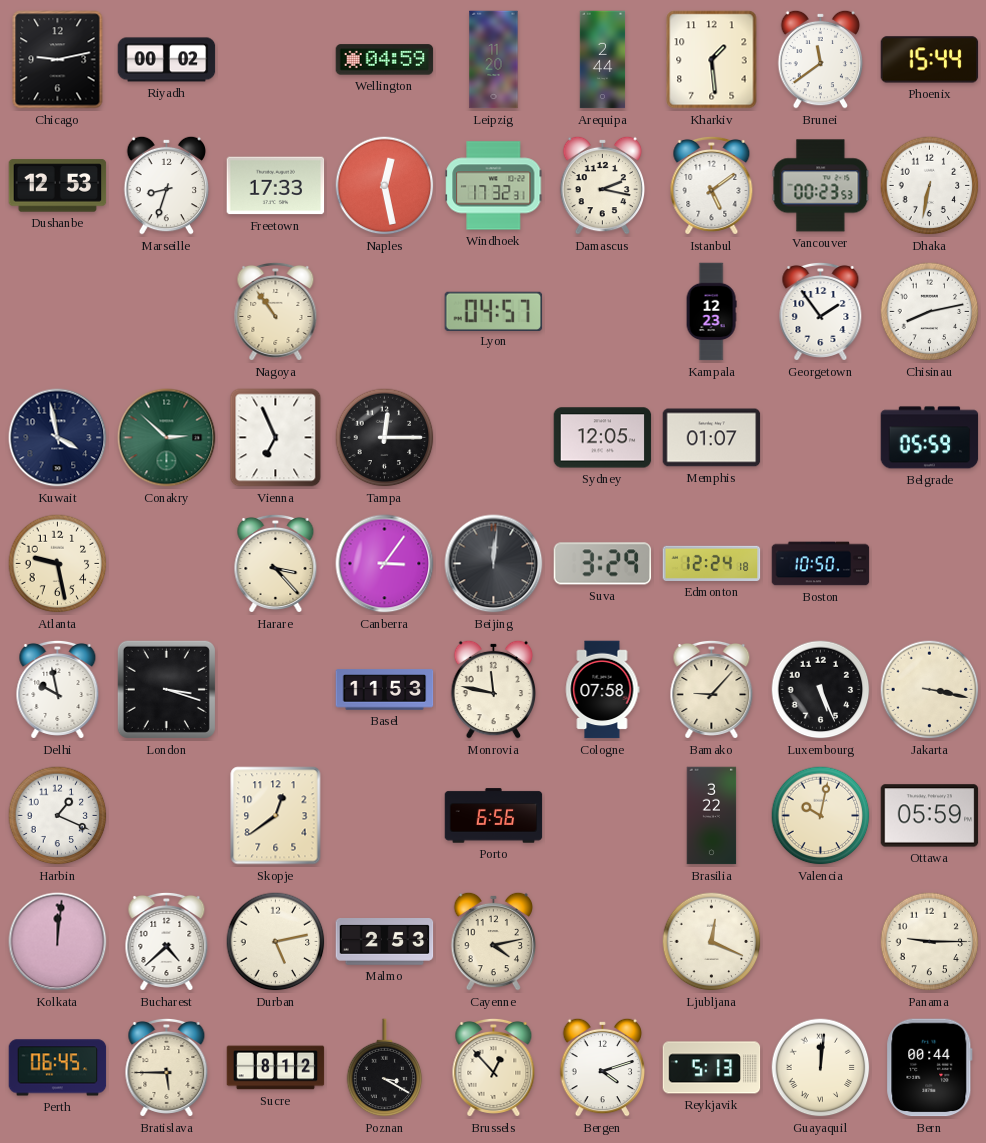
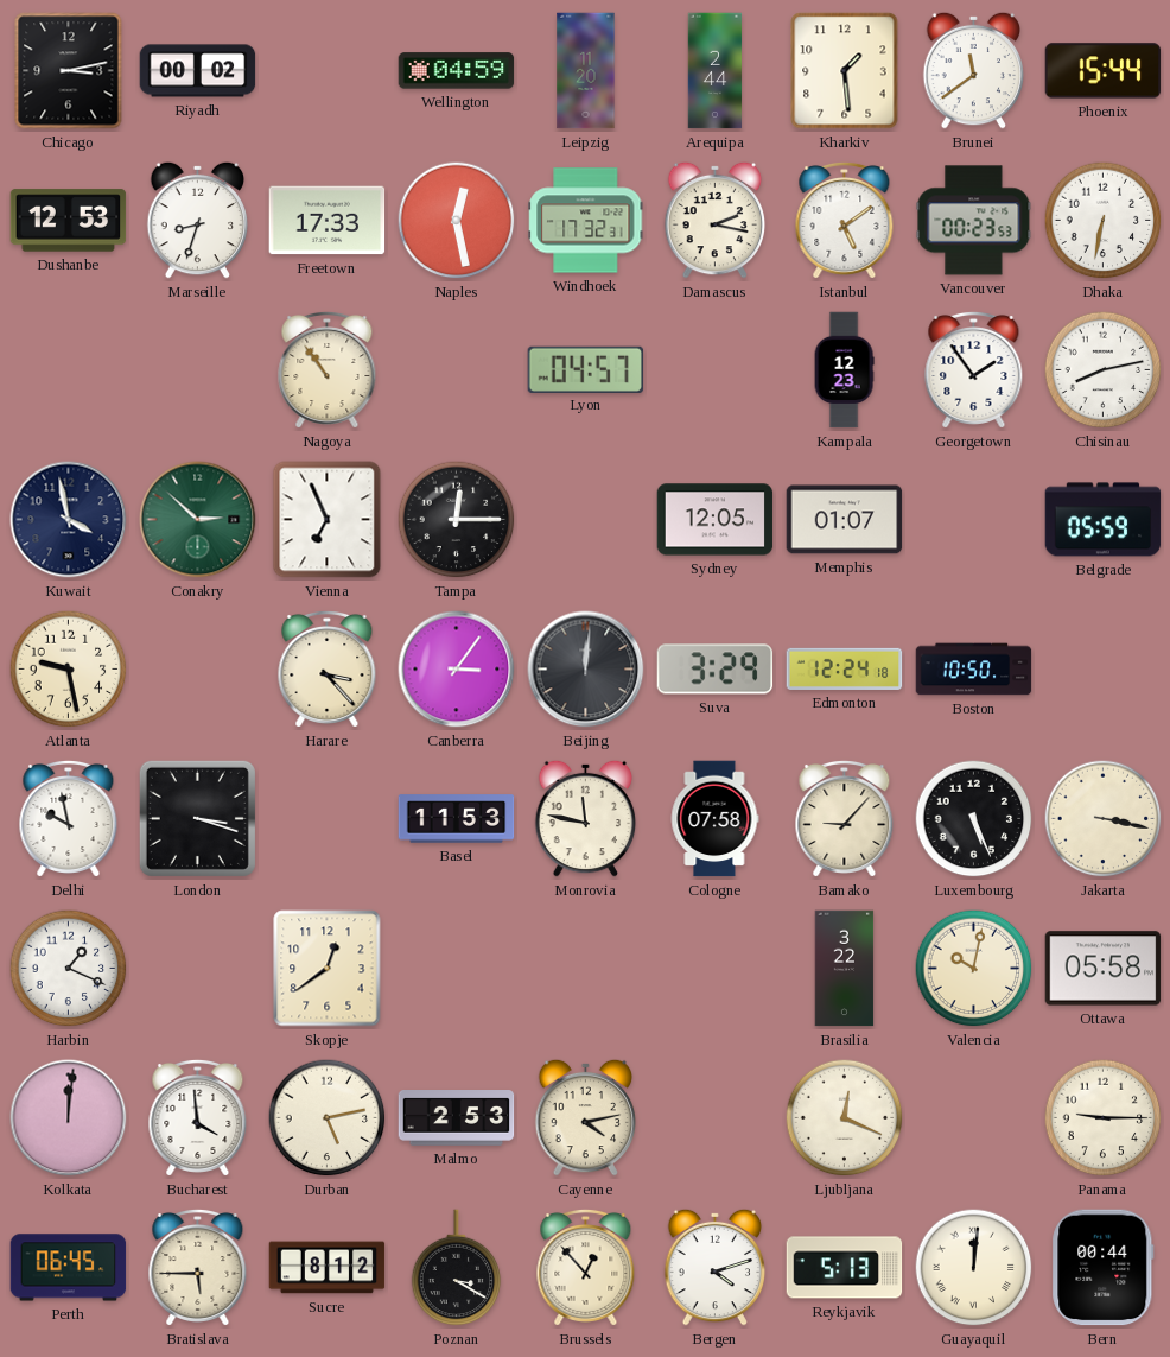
Chicago: 9:13 -> 3:13 (69, 71)
Porto: 6:56 -> none (494, 816)
Ottawa: 05:59 -> 05:58 (1104, 969)
Bucharest: 4:38 -> 3:59 (198, 1117)
